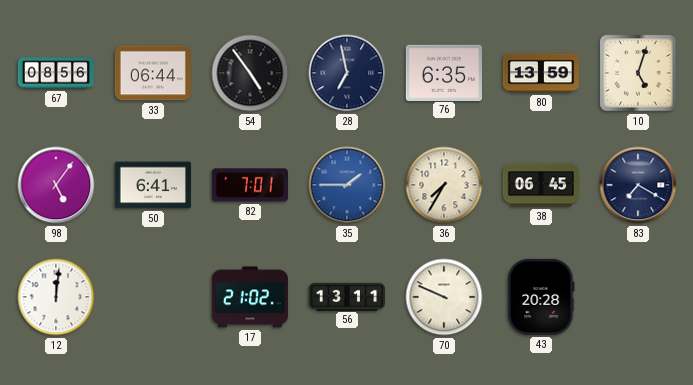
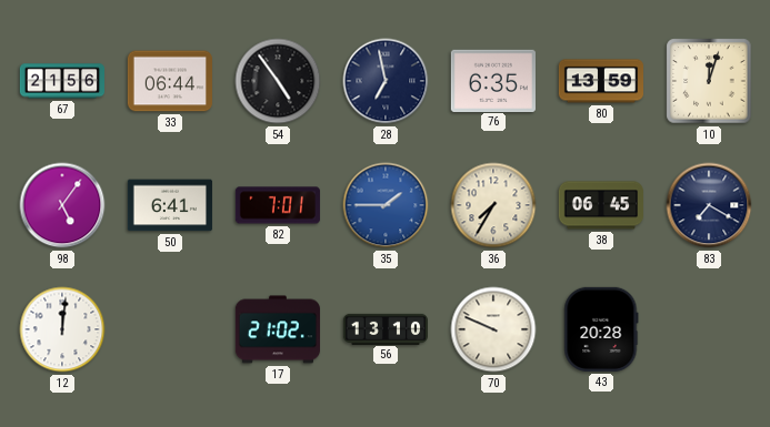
67: 08:56 -> 21:56 (61, 81)
10: 5:03 -> 12:03 (709, 81)
56: 13:11 -> 13:10 (384, 328)
